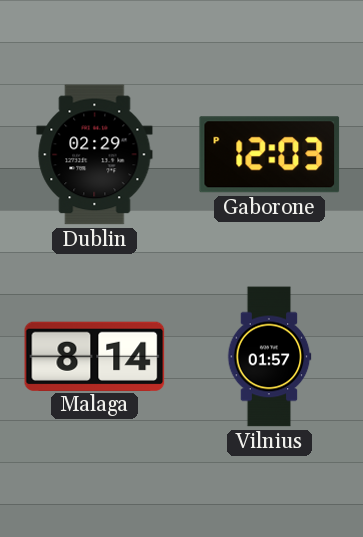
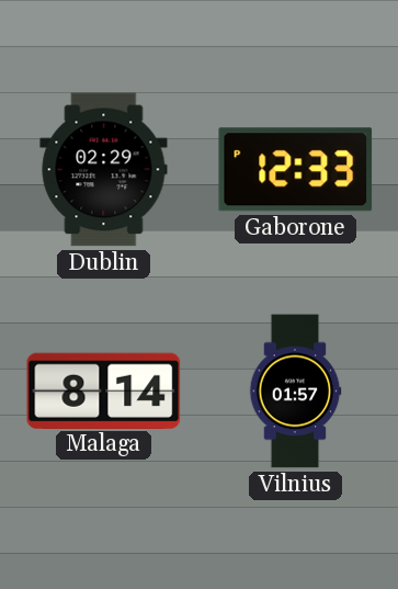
Gaborone: 12:03 -> 12:33 (296, 170)
